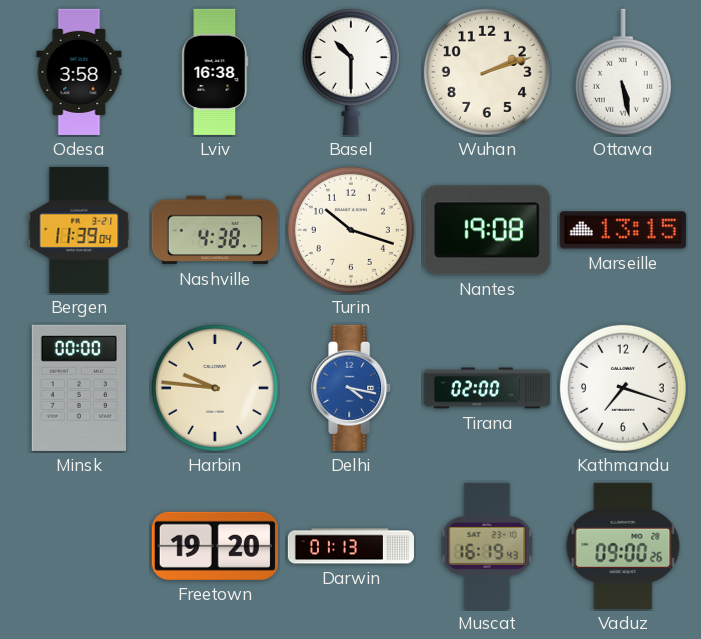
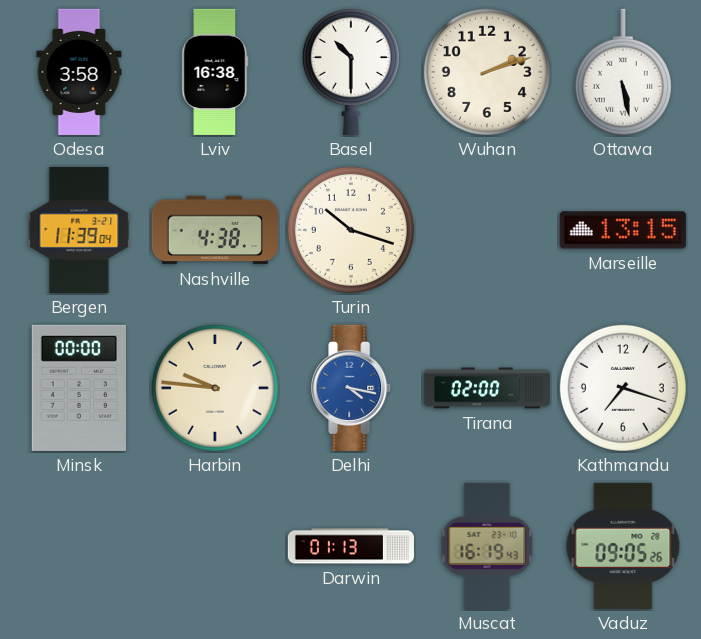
Nantes: 19:08 -> none (487, 230)
Freetown: 19:20 -> none (215, 546)
Vaduz: 09:00 -> 09:05 (623, 546)
